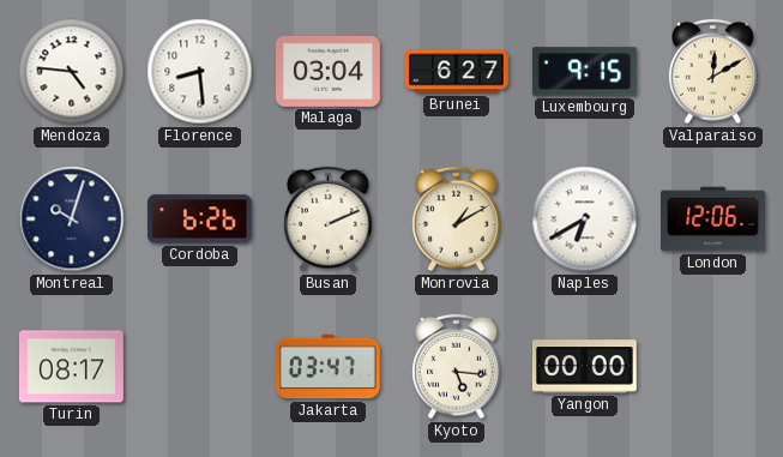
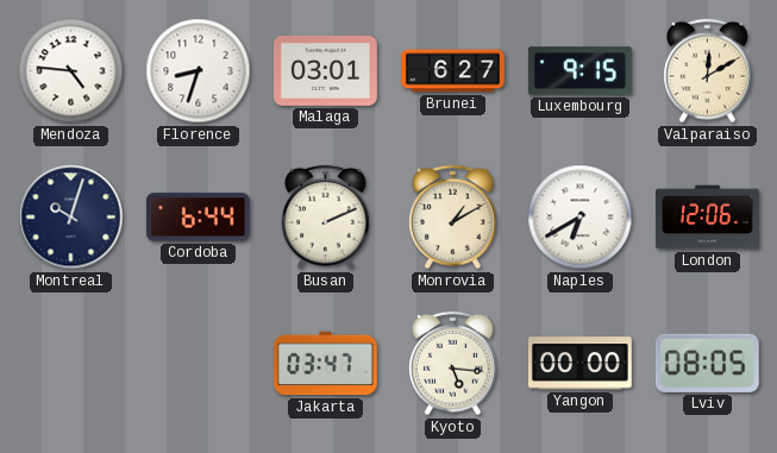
Florence: 8:29 -> 8:33 (199, 71)
Malaga: 03:04 -> 03:01 (325, 70)
Cordoba: 6:26 -> 6:44 (198, 218)
Turin: 08:17 -> none (71, 367)
Lviv: none -> 08:05 (707, 363)
